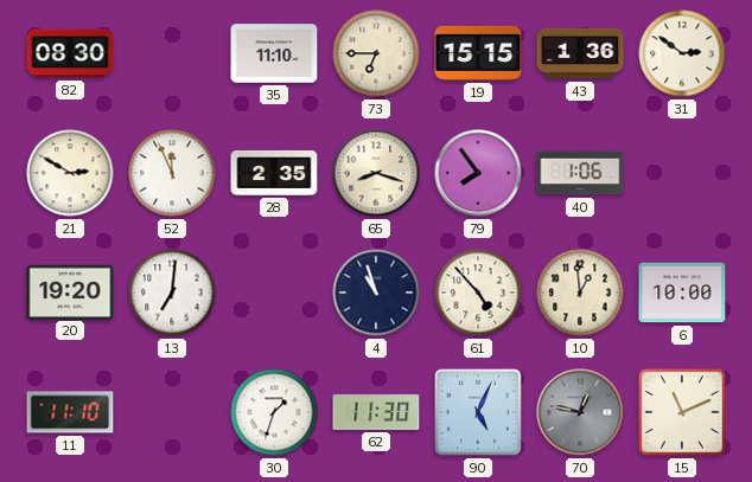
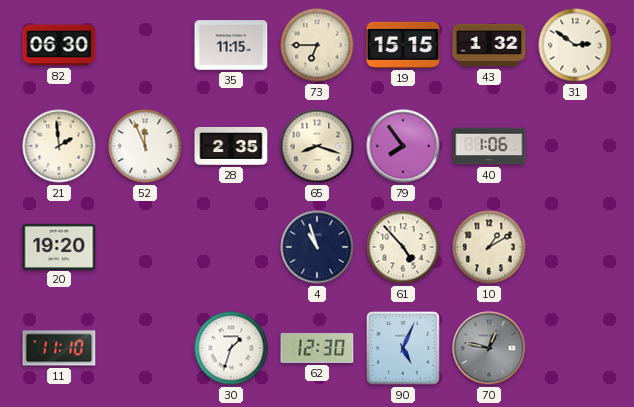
82: 08:30 -> 06:30 (59, 45)
35: 11:10 -> 11:15 (231, 45)
43: 1:36 -> 1:32 (489, 45)
21: 2:50 -> 1:59 (59, 146)
13: 7:01 -> none (172, 293)
10: 12:59 -> 1:10 (489, 247)
6: 10:00 -> none (682, 293)
62: 11:30 -> 12:30 (317, 348)
15: 11:11 -> none (682, 412)
